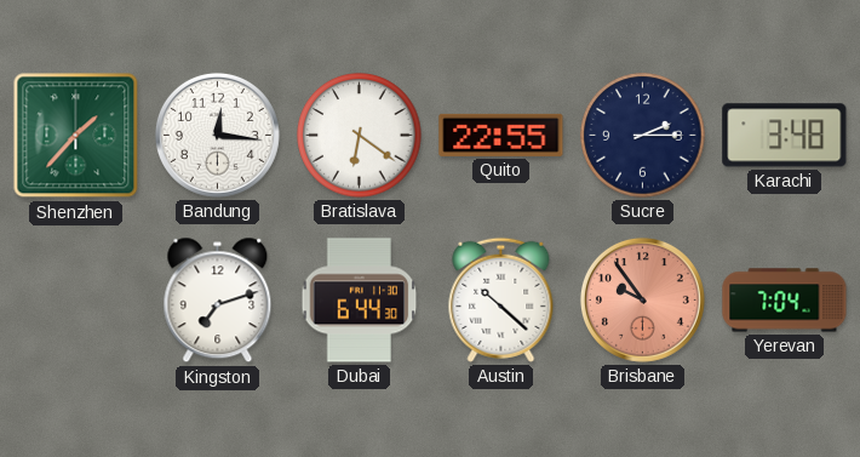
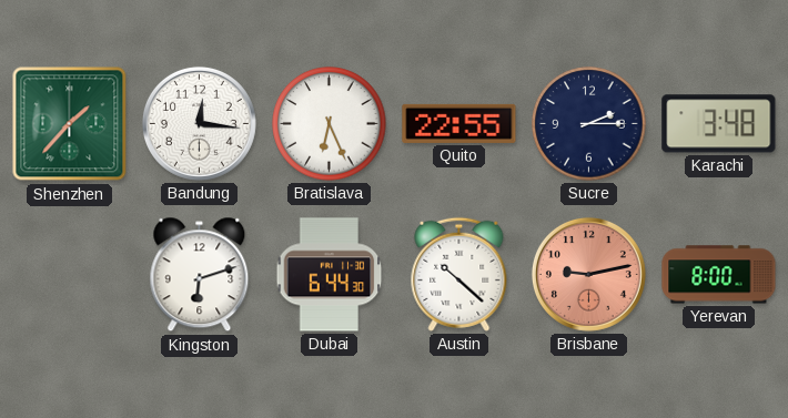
Bratislava: 6:21 -> 6:26 (330, 124)
Kingston: 7:12 -> 6:12 (200, 275)
Brisbane: 9:54 -> 9:13 (588, 274)
Yerevan: 7:04 -> 8:00 (719, 275)
